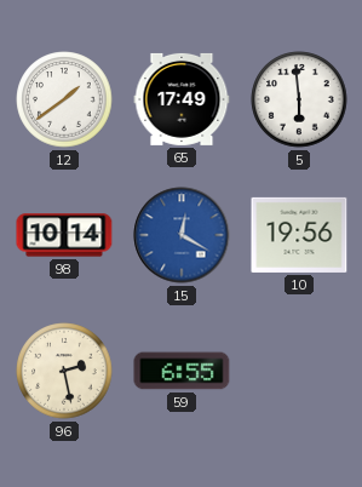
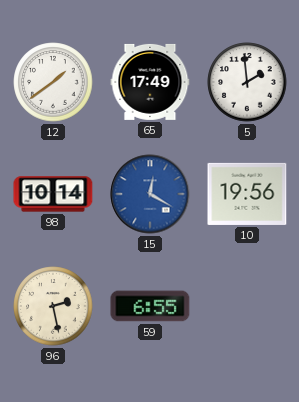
5: 5:59 -> 1:59 (247, 82)
